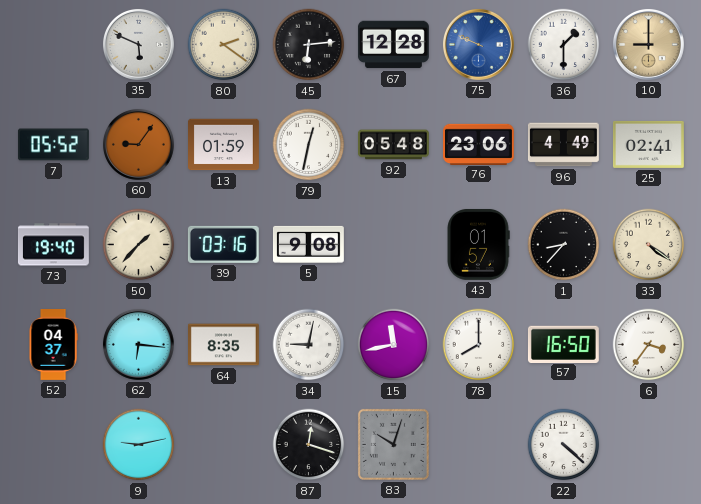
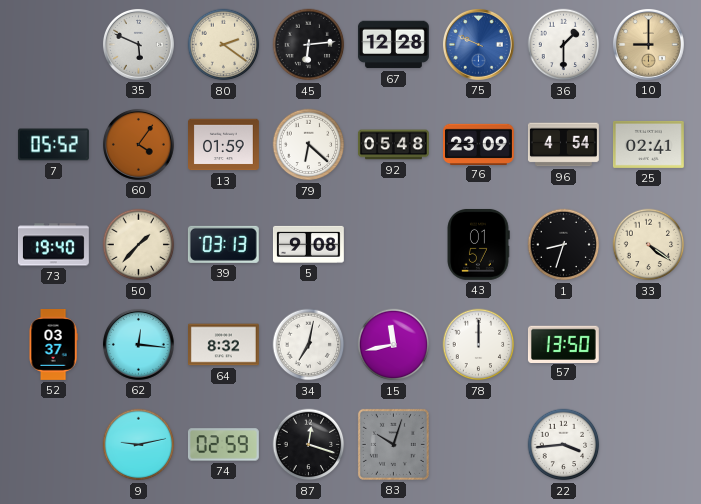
60: 9:06 -> 4:06 (139, 145)
79: 12:32 -> 6:22 (309, 145)
76: 23:06 -> 23:09 (479, 144)
96: 4:49 -> 4:54 (563, 145)
39: 03:16 -> 03:13 (223, 244)
1: 8:37 -> 8:33 (564, 245)
52: 04:37 -> 03:37 (53, 345)
62: 6:16 -> 12:16 (139, 345)
64: 8:35 -> 8:32 (224, 345)
34: 9:02 -> 7:02 (309, 345)
78: 8:00 -> 12:00 (479, 345)
57: 16:50 -> 13:50 (563, 344)
6: 3:36 -> none (649, 345)
74: none -> 02:59 (223, 445)
22: 4:22 -> 3:44 (564, 445)
